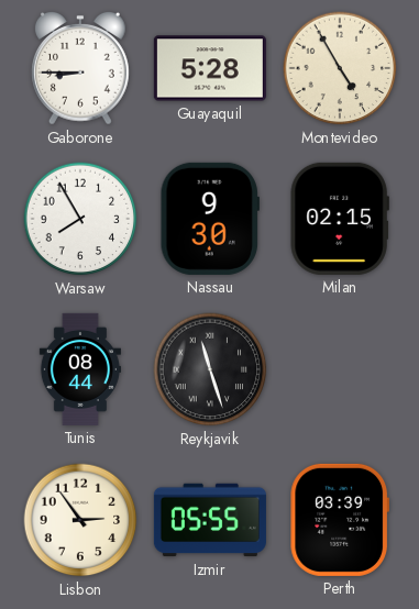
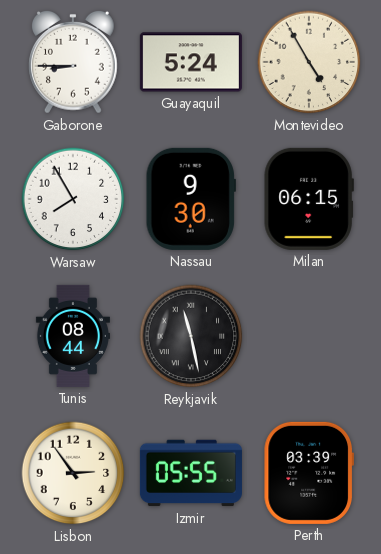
Guayaquil: 5:28 -> 5:24 (191, 62)
Milan: 02:15 -> 06:15 (309, 199)
Reykjavik: 11:27 -> 11:28 (191, 336)
